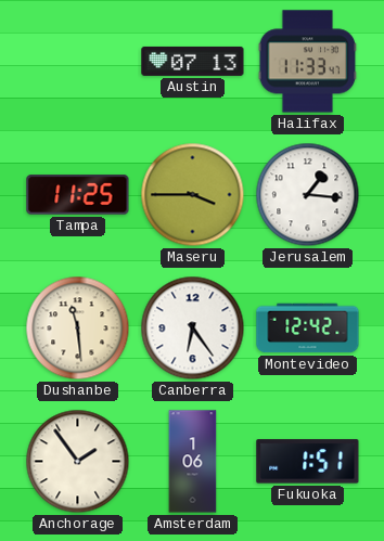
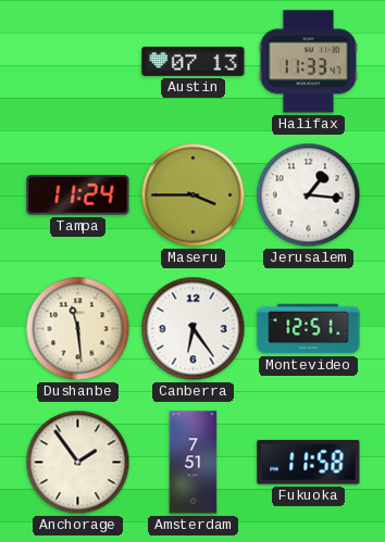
Tampa: 11:25 -> 11:24 (78, 196)
Montevideo: 12:42 -> 12:51 (309, 329)
Amsterdam: 1:06 -> 7:51 (194, 463)
Fukuoka: 1:51 -> 11:58 (309, 463)
